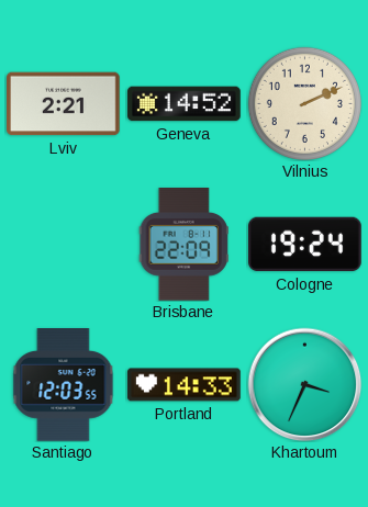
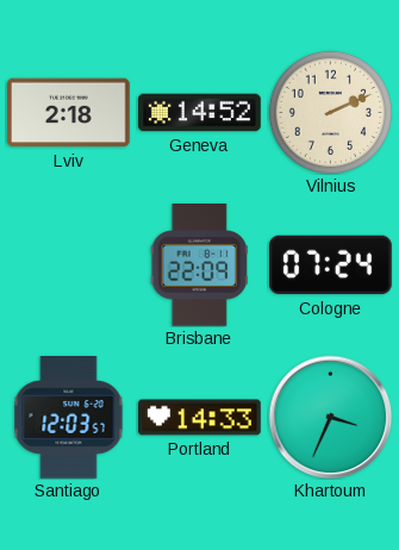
Lviv: 2:21 -> 2:18 (69, 113)
Cologne: 19:24 -> 07:24 (331, 265)
Santiago: 12:03:55 -> 12:03:57 (69, 418)
